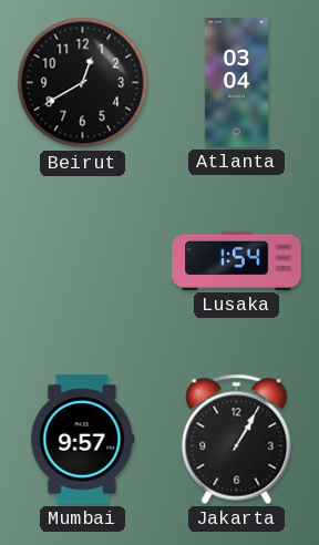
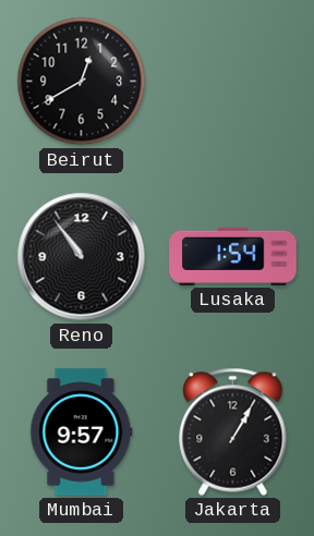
Atlanta: 03:04 -> none (236, 83)
Reno: none -> 10:54 (82, 257)
